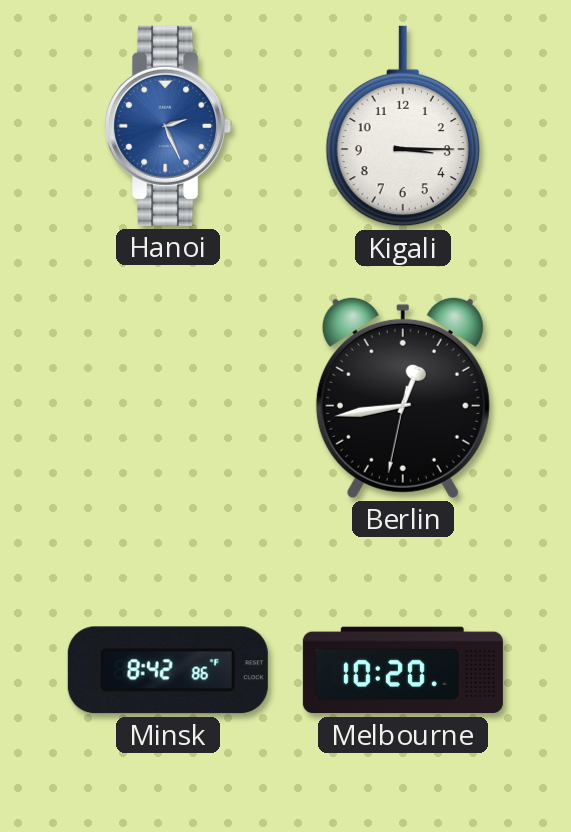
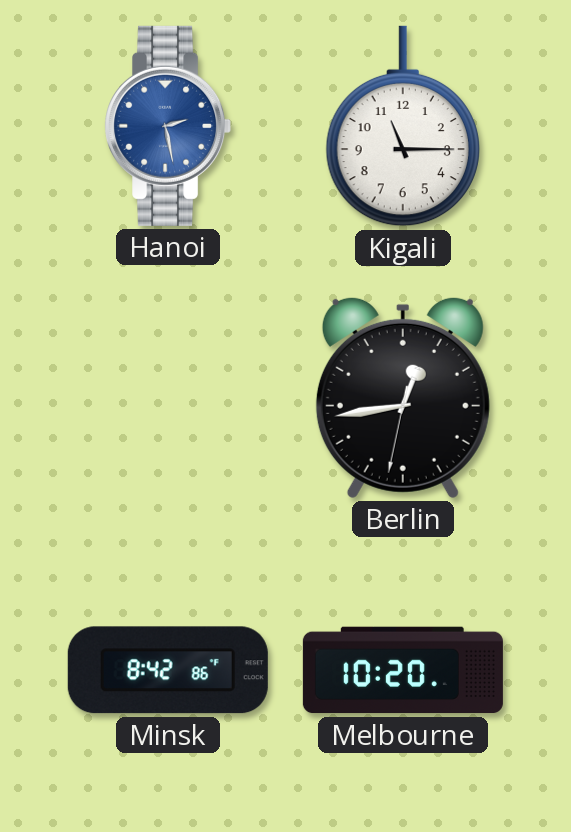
Hanoi: 2:26 -> 2:28 (168, 126)
Kigali: 3:15 -> 11:15 (403, 126)
